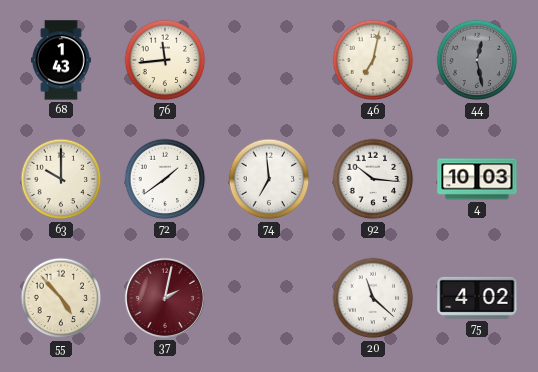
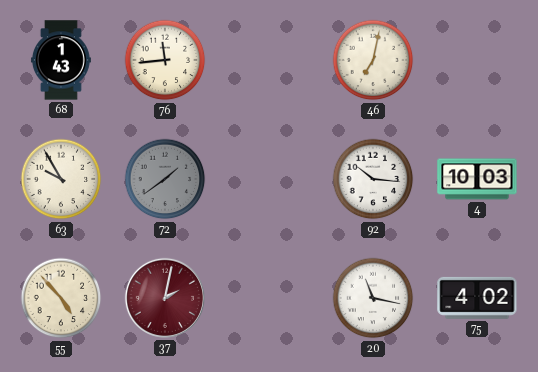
44: 12:28 -> none (477, 60)
63: 10:00 -> 9:55 (61, 179)
72 dial: white -> grey (165, 179)
74: 6:59 -> none (269, 179)
20: 11:22 -> 11:17 (373, 298)
